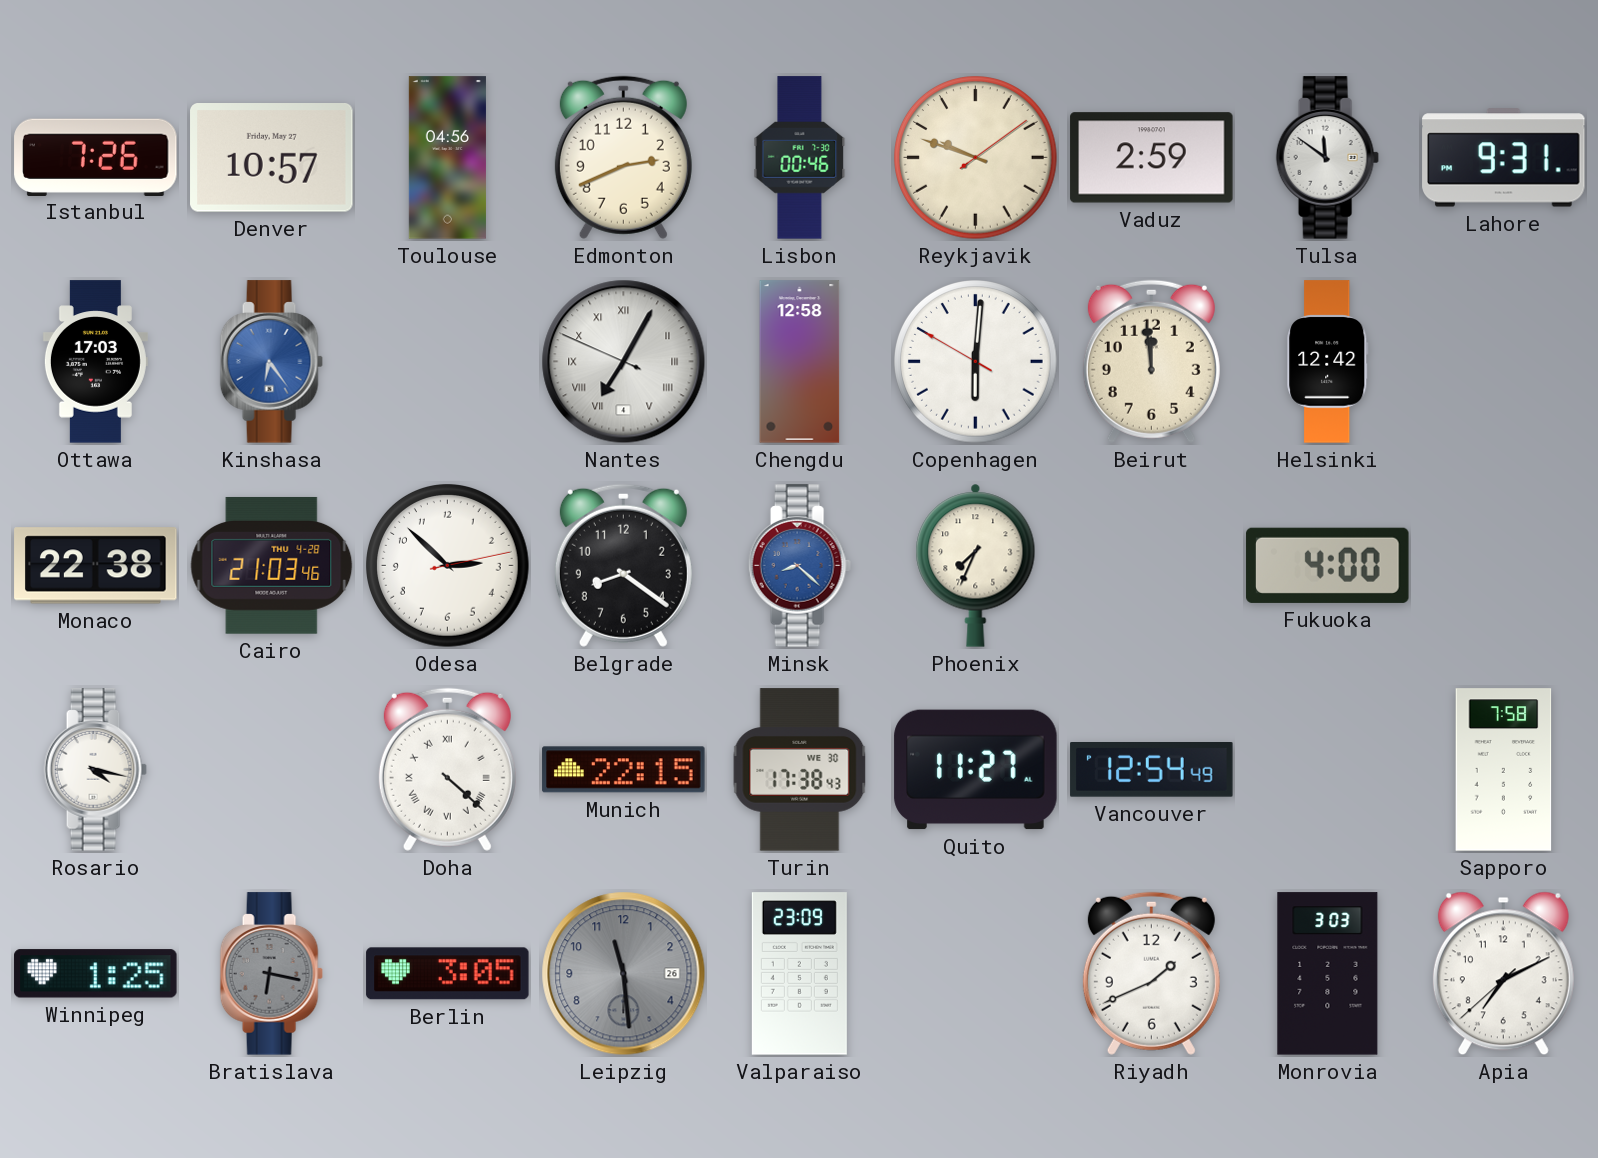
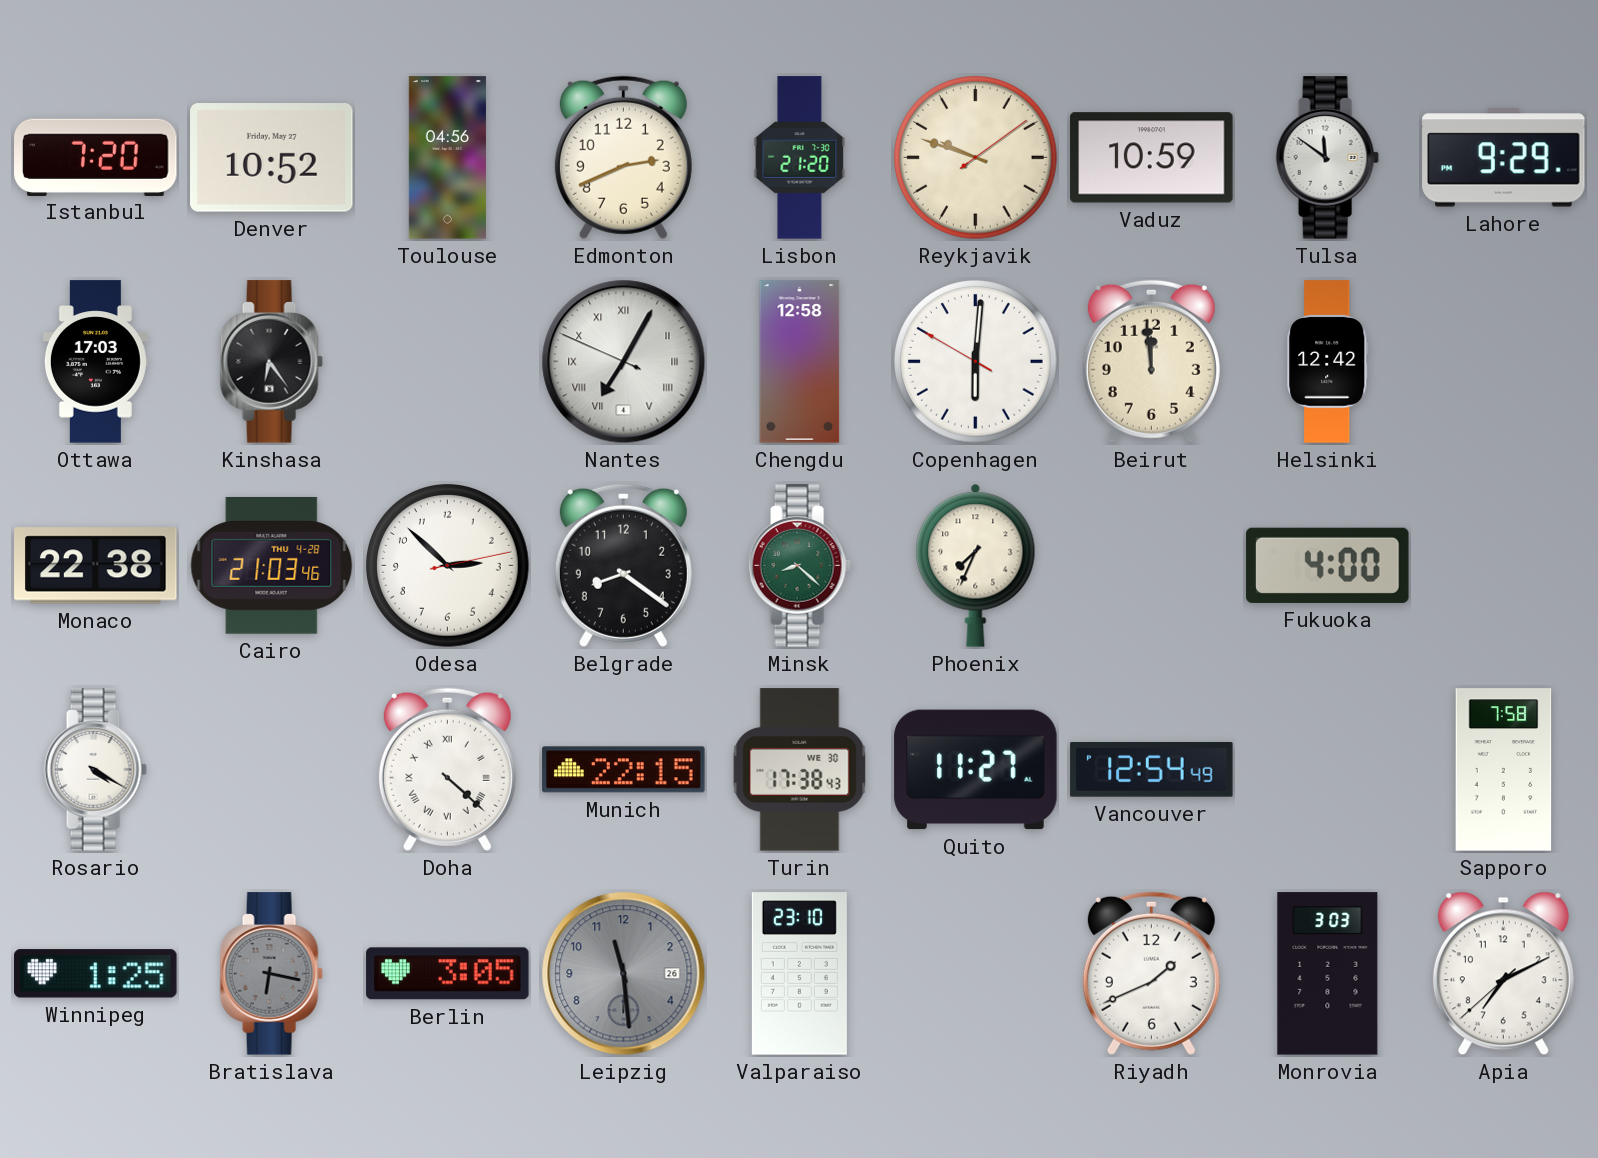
Istanbul: 7:26 -> 7:20 (96, 157)
Denver: 10:57 -> 10:52 (272, 158)
Lisbon: 00:46 -> 21:20 (800, 158)
Vaduz: 2:59 -> 10:59 (1152, 158)
Lahore: 9:31 -> 9:29 (1504, 158)
Kinshasa dial: blue -> black (271, 362)
Minsk dial: blue -> green (799, 566)
Rosario: 4:17 -> 4:20 (95, 770)
Valparaiso: 23:09 -> 23:10 (799, 974)
